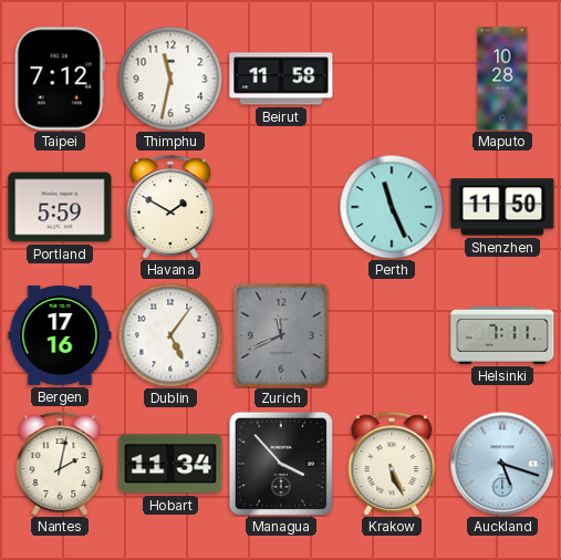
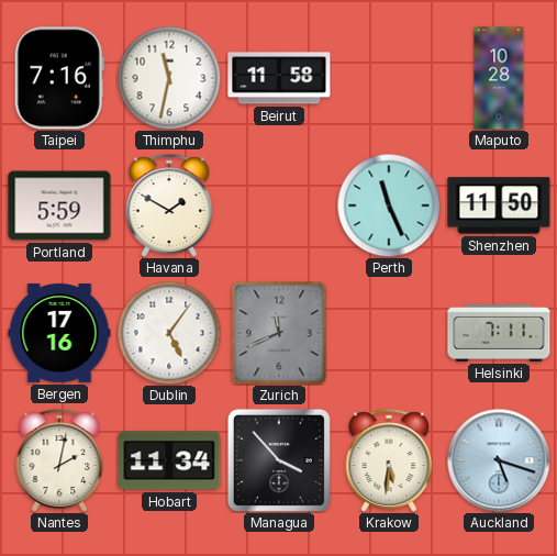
Taipei: 7:12 -> 7:16 (59, 78)
Krakow: 5:26 -> 5:31 (389, 460)
